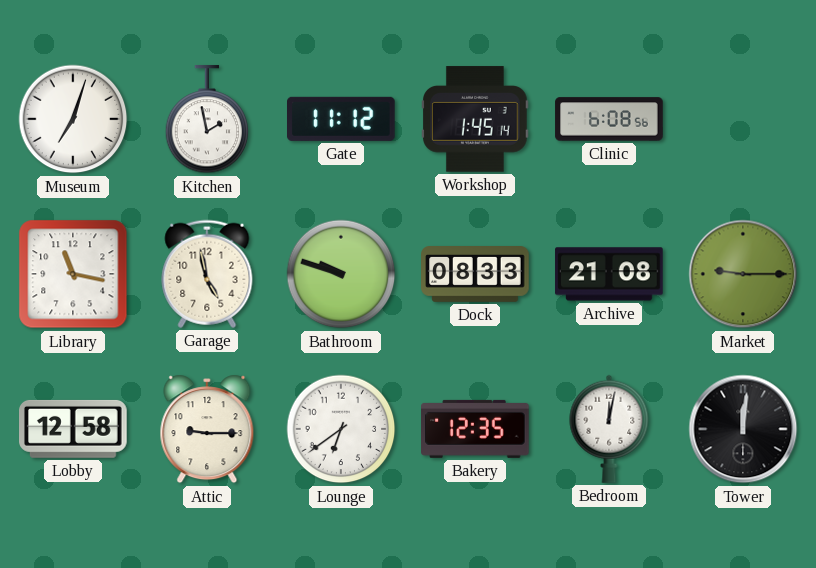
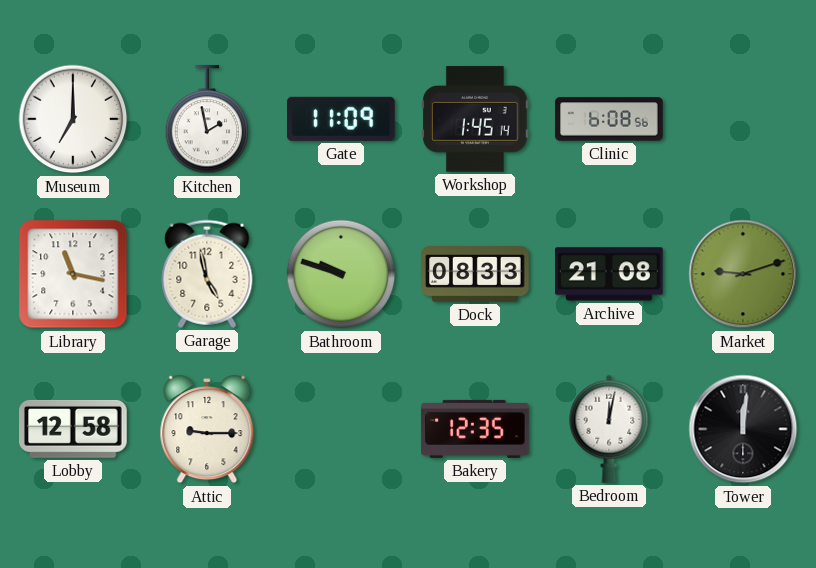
Museum: 7:03 -> 7:00 (73, 119)
Gate: 11:12 -> 11:09 (342, 119)
Market: 9:15 -> 9:12 (743, 274)
Lounge: 6:39 -> none (341, 429)
